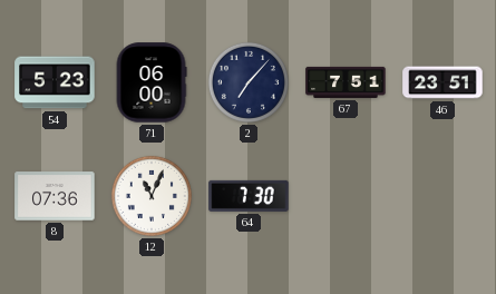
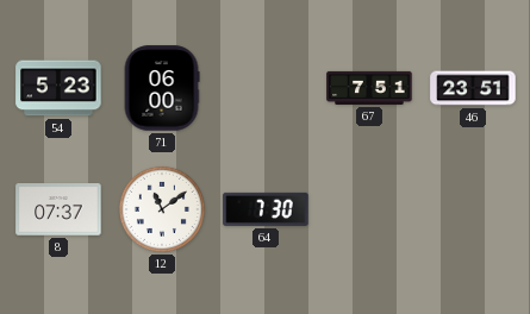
2: 7:07 -> none (249, 82)
8: 07:36 -> 07:37 (58, 209)
12: 11:04 -> 11:09 (162, 209)
